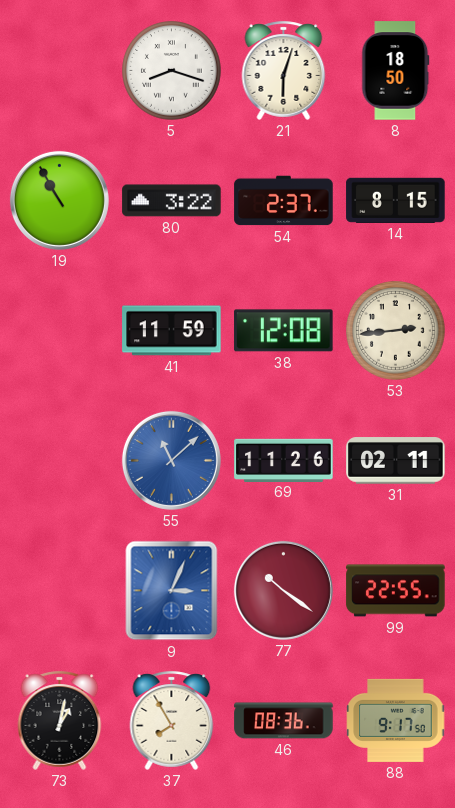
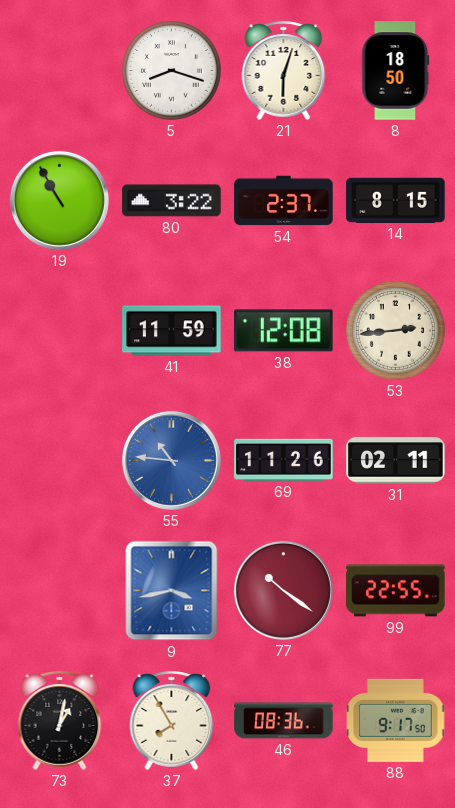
55: 11:08 -> 10:46 (171, 460)
9: 3:04 -> 3:43 (172, 591)
